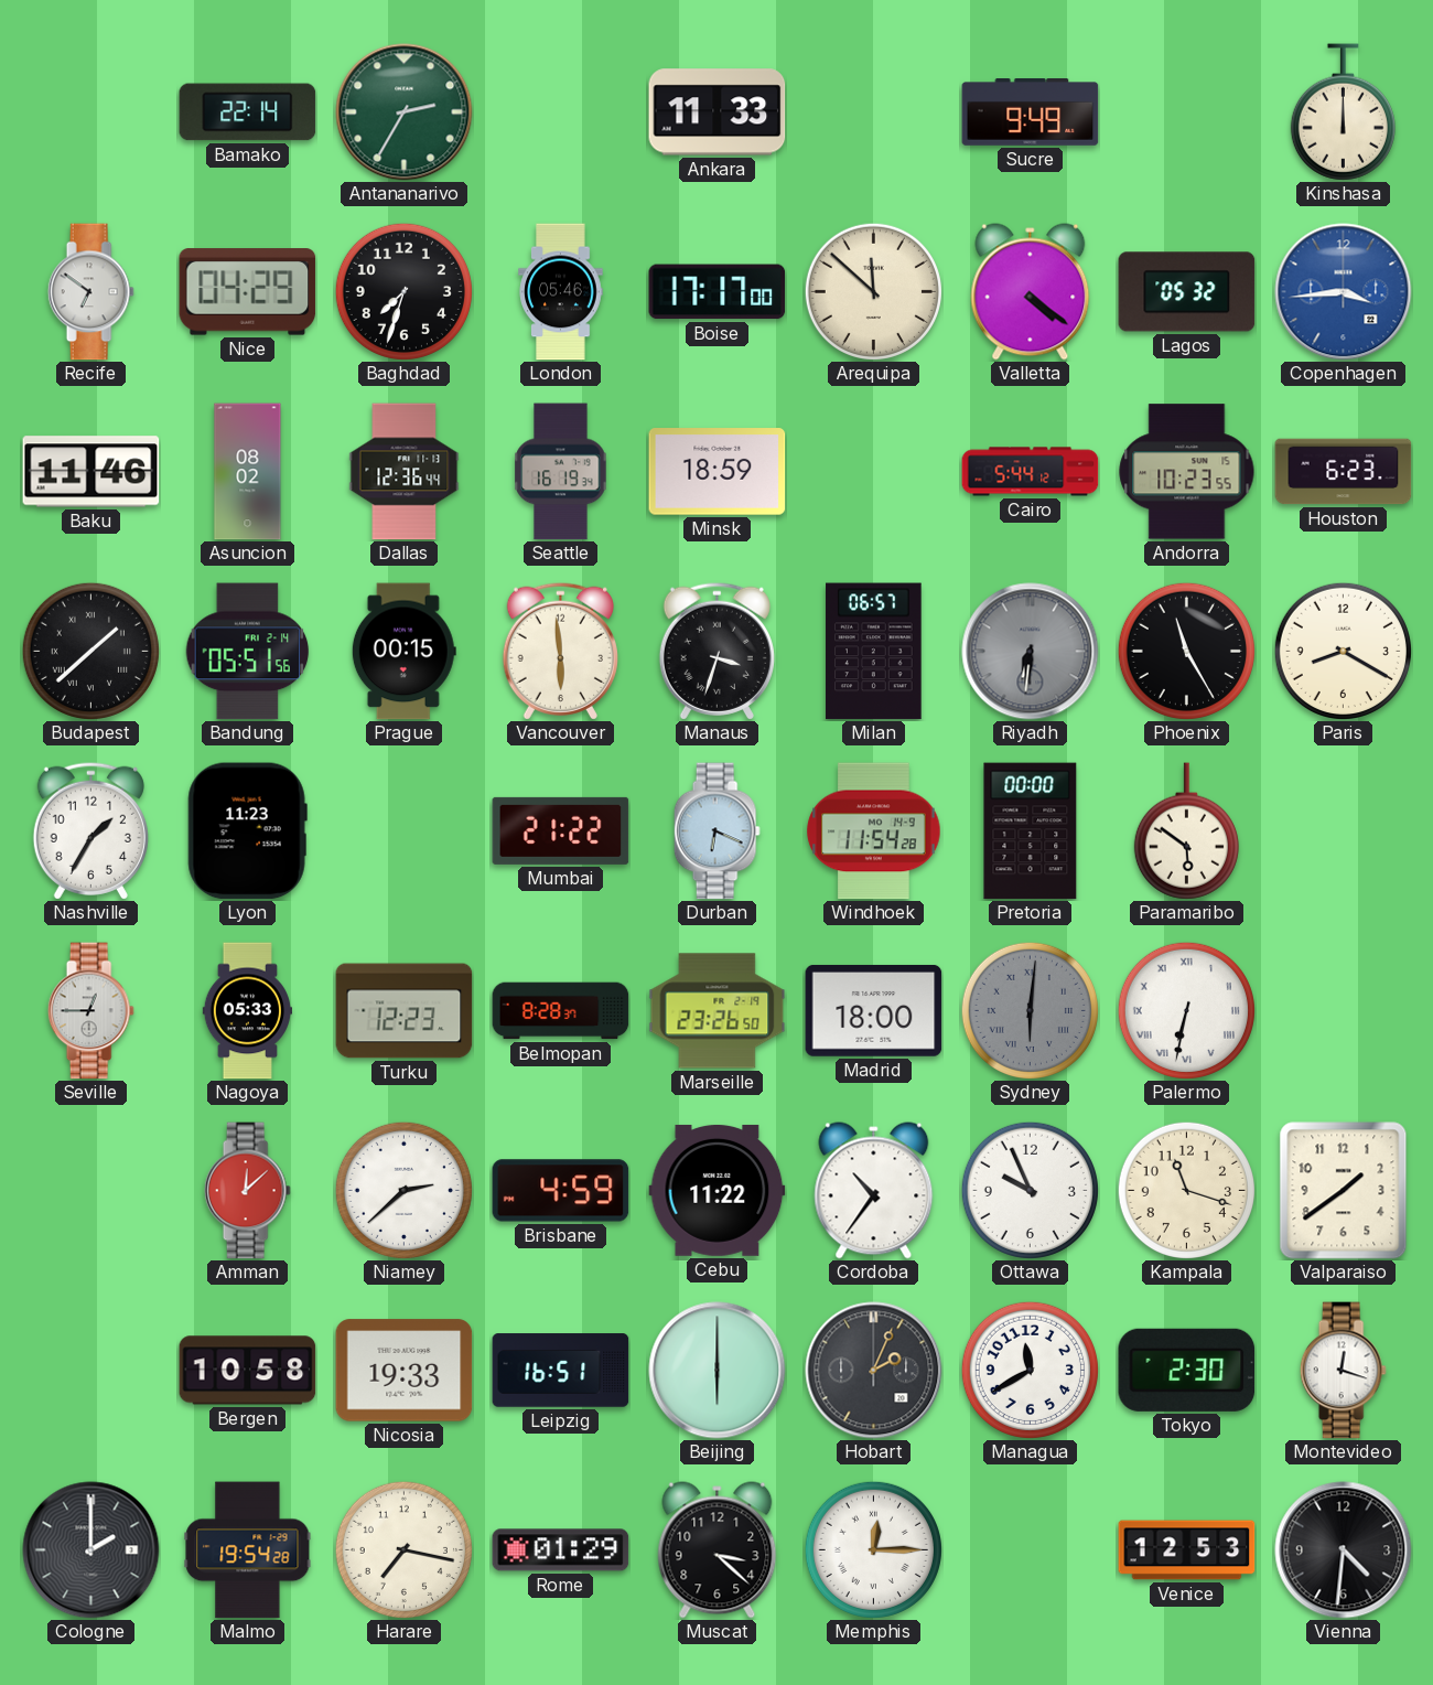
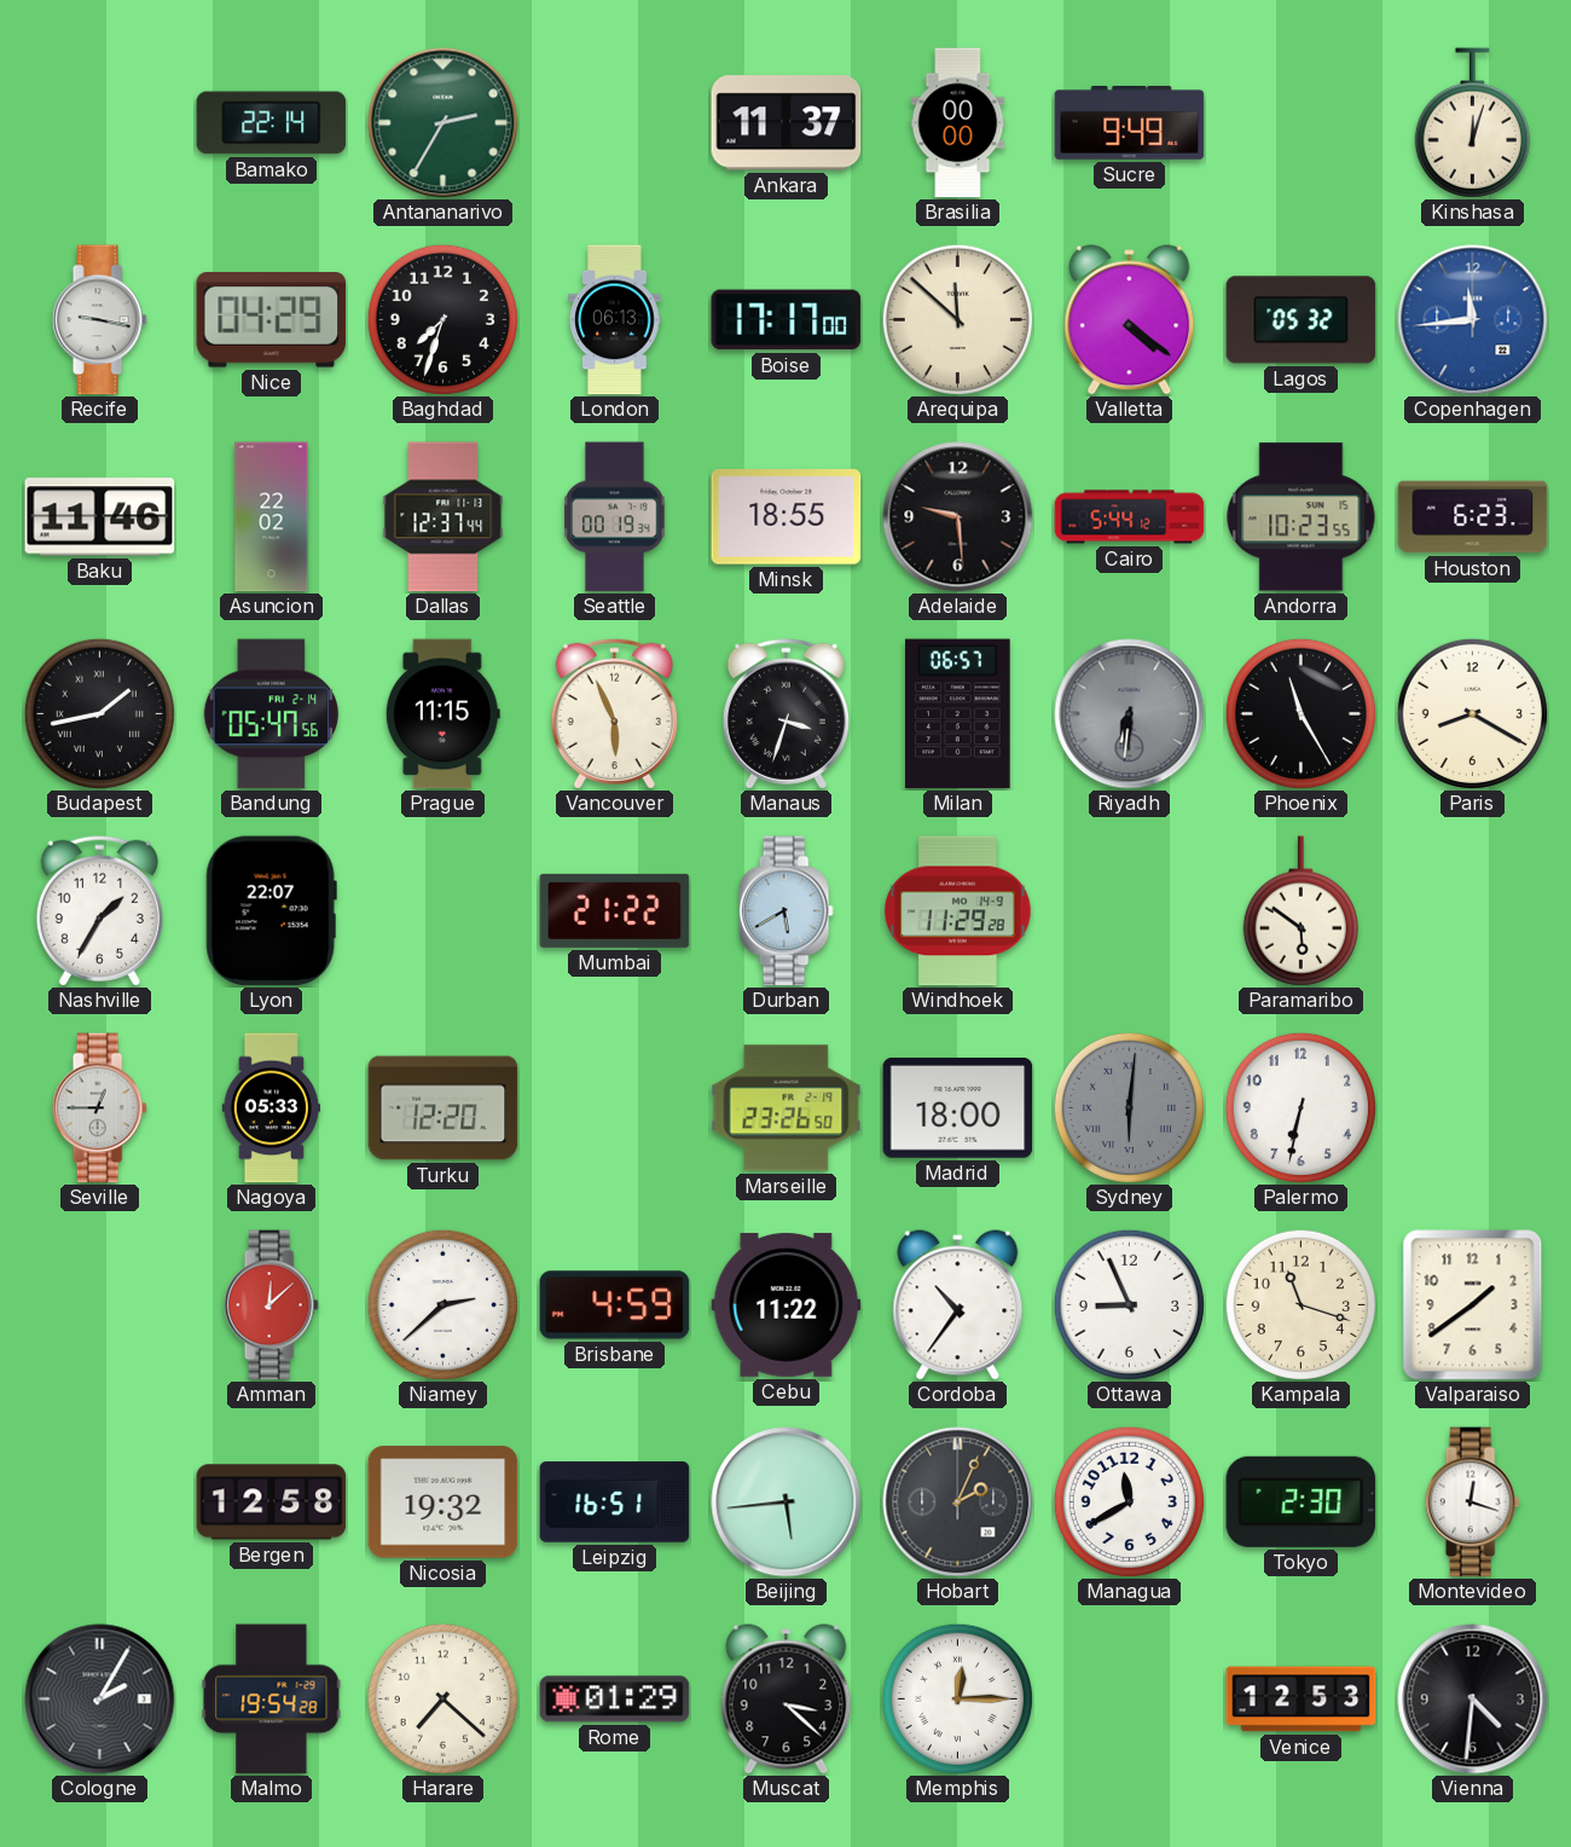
Ankara: 11:33 -> 11:37 (787, 123)
Brasilia: none -> 00:00 (958, 123)
Kinshasa: 12:00 -> 12:03 (1472, 123)
Recife: 6:51 -> 9:17 (99, 320)
London: 05:46 -> 06:13 (615, 320)
Copenhagen: 3:44 -> 11:44 (1473, 320)
Asuncion: 08:02 -> 22:02 (272, 517)
Dallas: 12:36 -> 12:37 (444, 517)
Seattle: 16:19 -> 00:19 (615, 517)
Minsk: 18:59 -> 18:55 (787, 517)
Adelaide: none -> 9:29 (958, 517)
Budapest: 1:38 -> 1:43 (99, 713)
Bandung: 05:51 -> 05:47 (272, 714)
Prague: 00:15 -> 11:15 (442, 714)
Vancouver: 5:59 -> 5:56 (614, 713)
Lyon: 11:23 -> 22:07 (271, 911)
Durban: 6:19 -> 5:40 (785, 911)
Windhoek: 11:54 -> 11:29 (958, 911)
Pretoria: 00:00 -> none (1031, 831)
Turku: 12:23 -> 12:20 (444, 1108)
Belmopan: 8:28 -> none (561, 1011)
Palermo numerals: Roman -> Arabic (1300, 1107)
Ottawa: 9:56 -> 8:56 (1129, 1304)
Bergen: 10:58 -> 12:58 (272, 1503)
Nicosia: 19:33 -> 19:32 (444, 1503)
Beijing: 6:00 -> 5:44 (787, 1503)
Cologne: 2:00 -> 2:05 (100, 1700)
Harare: 7:17 -> 7:22 (442, 1698)
